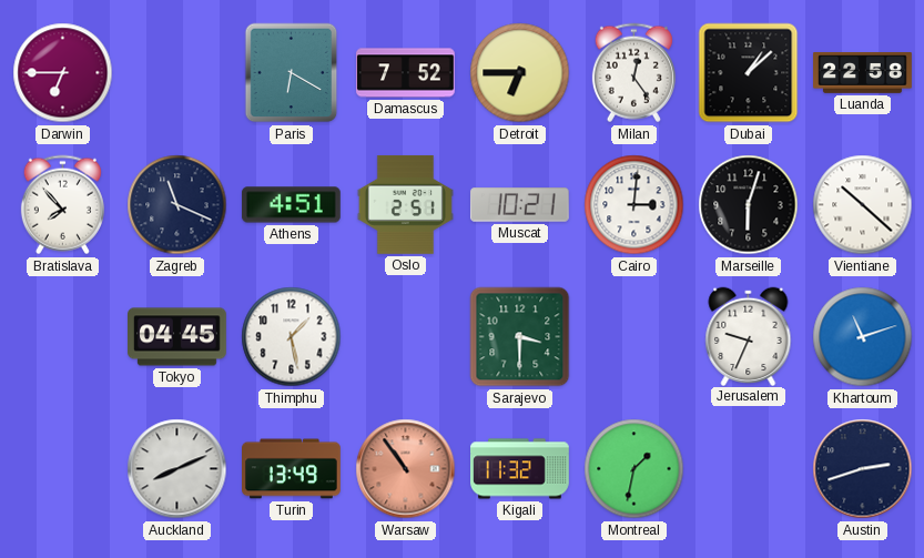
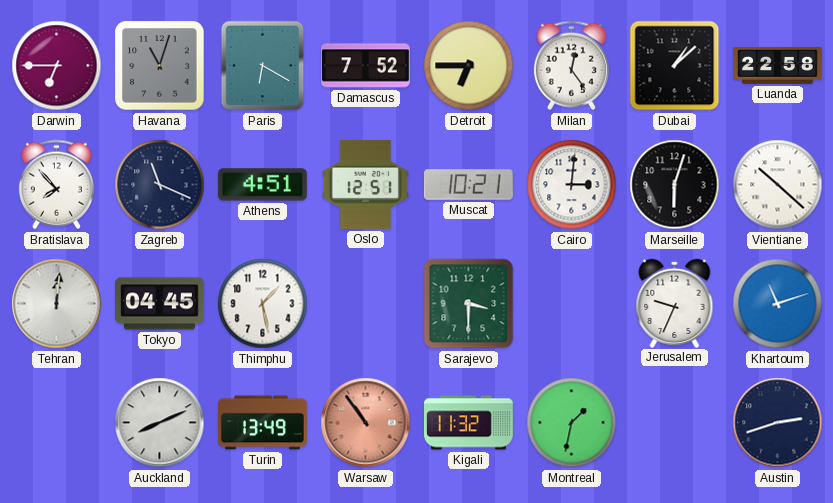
Havana: none -> 11:03 (160, 66)
Oslo: 2:51 -> 12:51 (365, 185)
Tehran: none -> 12:01 (57, 304)
